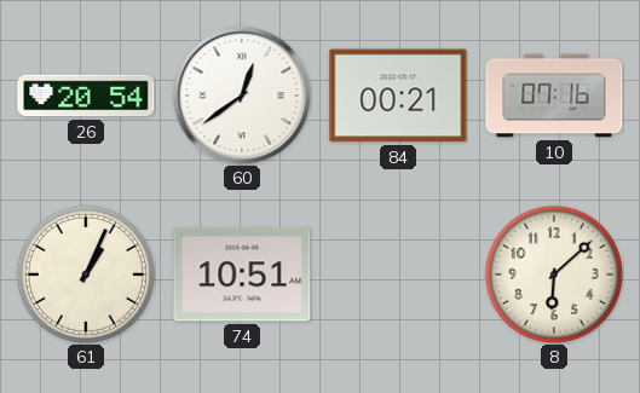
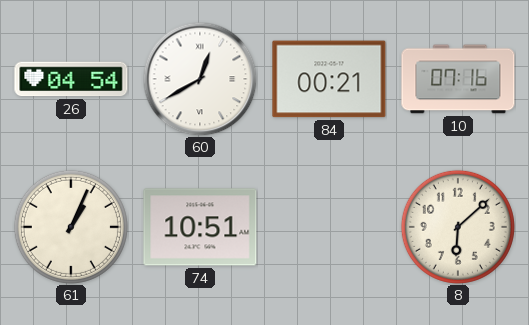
26: 20:54 -> 04:54 (71, 79)
60: 12:39 -> 12:40 (200, 79)
